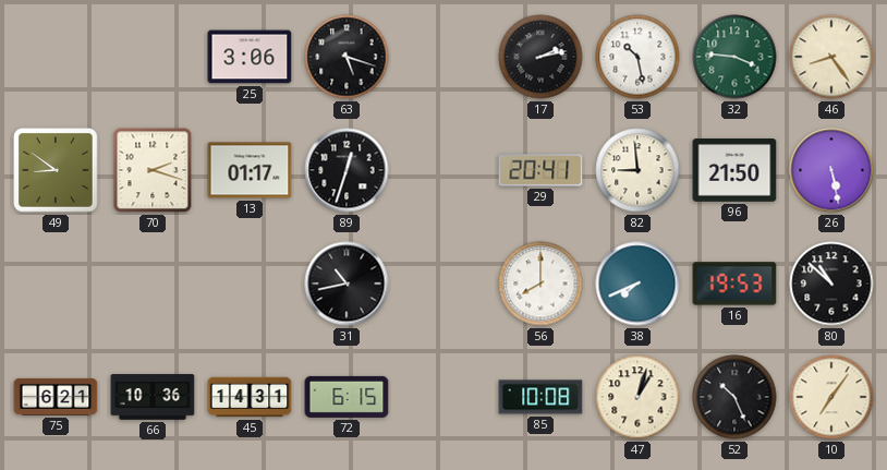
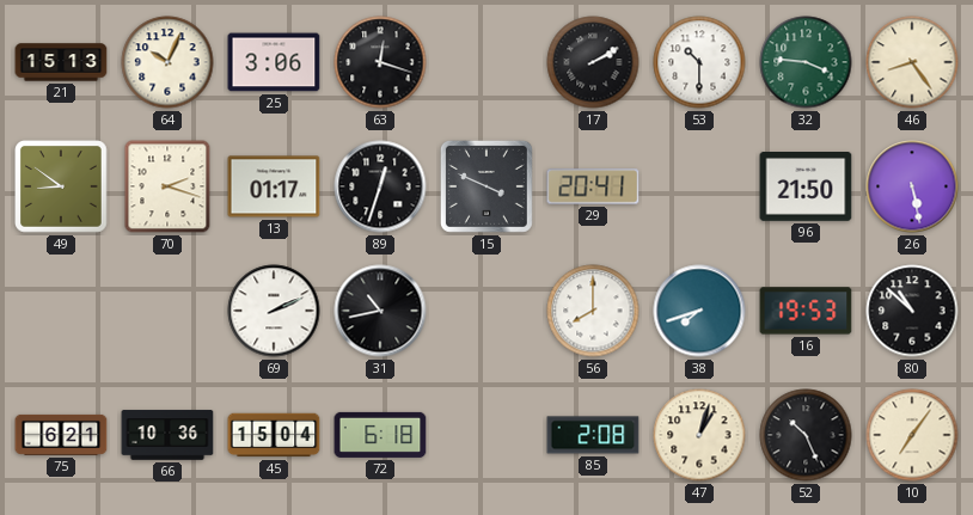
21: none -> 15:13 (61, 62)
64: none -> 10:04 (167, 62)
63: 5:18 -> 12:18 (380, 62)
17: 2:13 -> 2:10 (593, 62)
53: 10:28 -> 10:30 (699, 62)
15: none -> 3:49 (486, 186)
82: 8:59 -> none (637, 170)
69: none -> 2:11 (274, 311)
38: 7:41 -> 7:42 (699, 311)
45: 14:31 -> 15:04 (274, 435)
72: 6:15 -> 6:18 (380, 435)
85: 10:08 -> 2:08 (593, 435)
